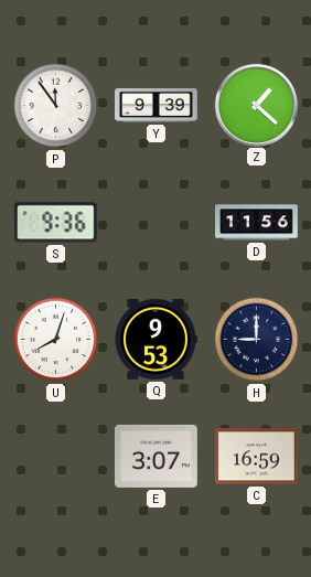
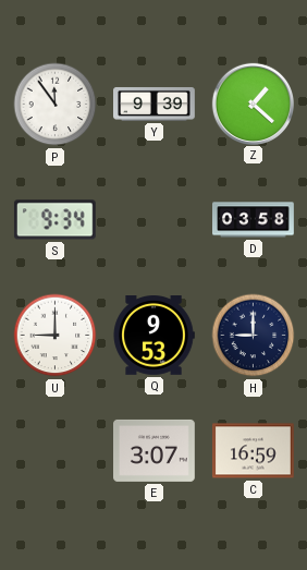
S: 9:36 -> 9:34 (54, 220)
D: 11:56 -> 03:58 (254, 220)
U: 8:03 -> 9:00 (56, 336)
